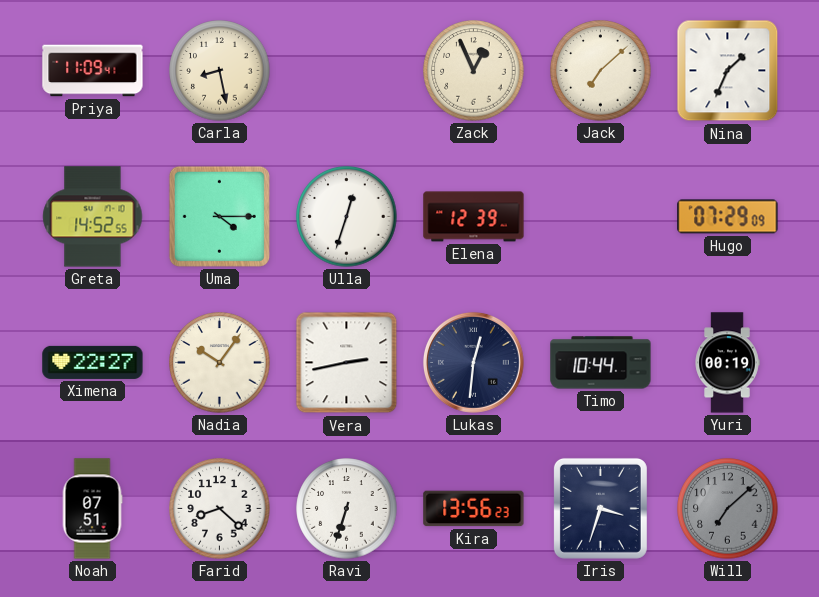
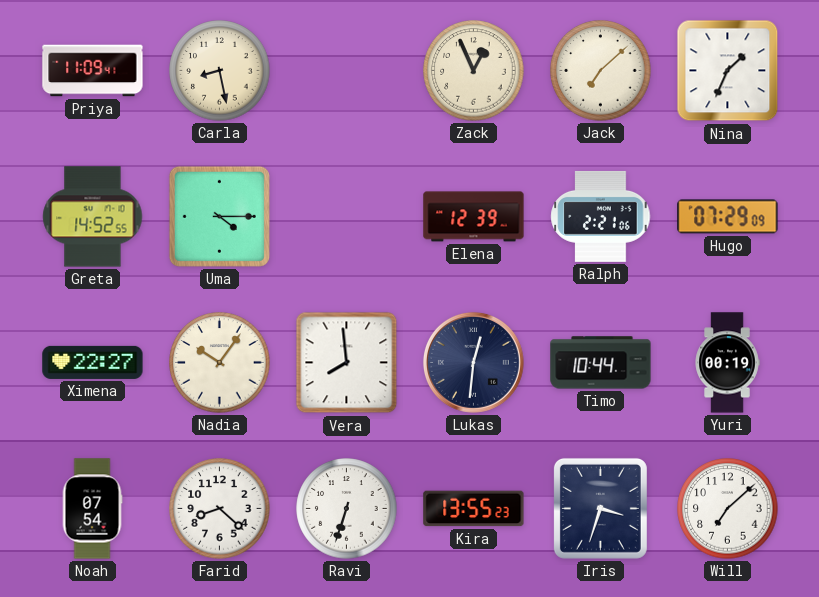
Ulla: 12:33 -> none (347, 217)
Ralph: none -> 2:21 (601, 216)
Vera: 2:43 -> 7:59 (347, 363)
Noah: 07:51 -> 07:54 (92, 509)
Kira: 13:56 -> 13:55 (474, 509)
Will dial: grey -> white (728, 509)
